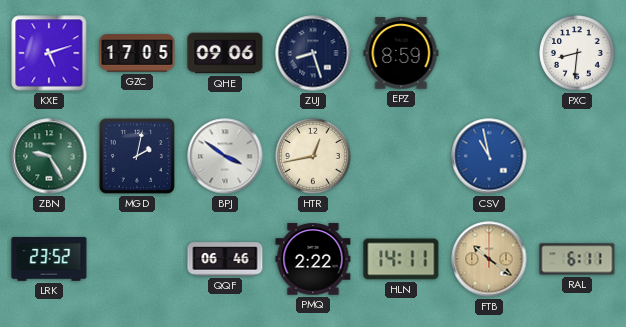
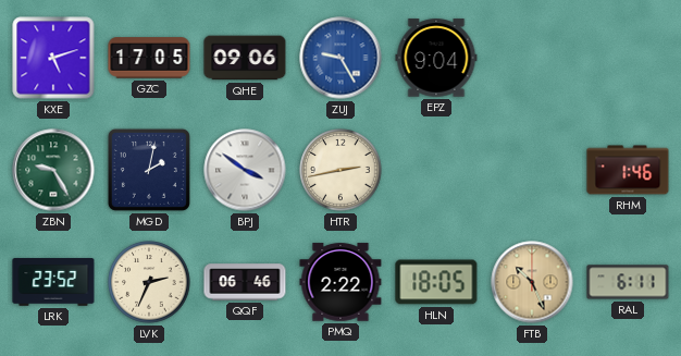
ZUJ: 8:27 -> 9:25 (340, 58)
ZUJ dial: navy -> blue (340, 58)
EPZ: 8:59 -> 9:04 (436, 58)
PXC: 8:31 -> none (577, 53)
HTR: 12:43 -> 2:43 (340, 170)
CSV: 10:58 -> none (489, 156)
RHM: none -> 1:46 (628, 170)
LVK: none -> 2:34 (149, 282)
HLN: 14:11 -> 18:05 (436, 282)
FTB: 10:21 -> 10:26 (532, 282)
